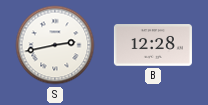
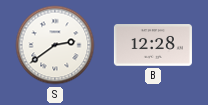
S: 2:43 -> 2:39 (55, 45)
